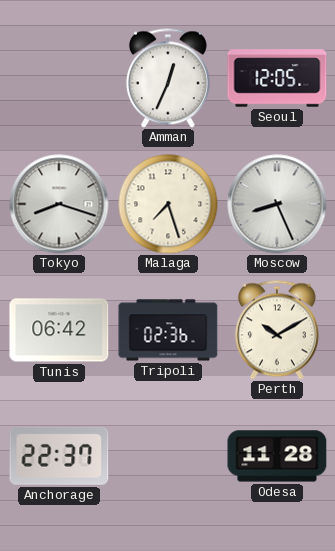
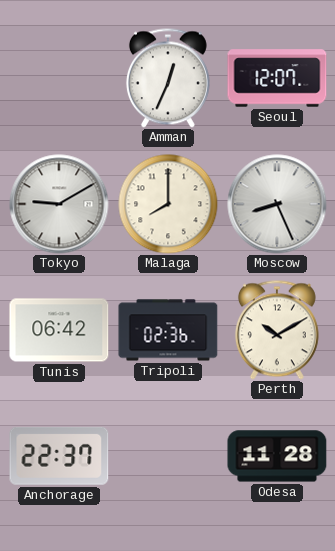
Seoul: 12:05 -> 12:07 (277, 78)
Tokyo: 8:18 -> 9:10 (59, 204)
Malaga: 7:27 -> 8:00 (168, 204)
